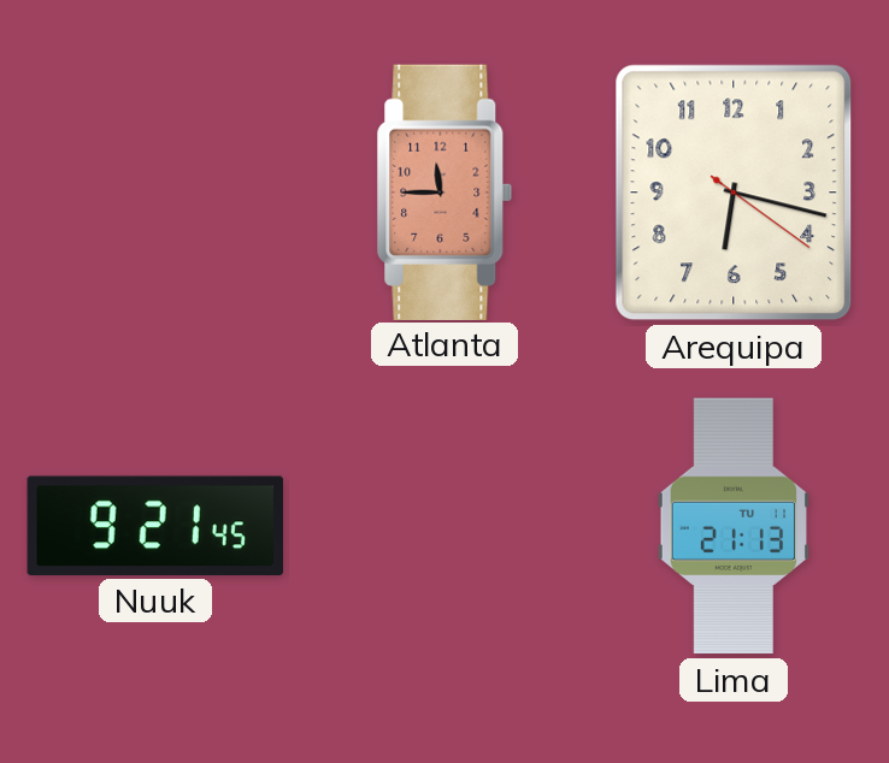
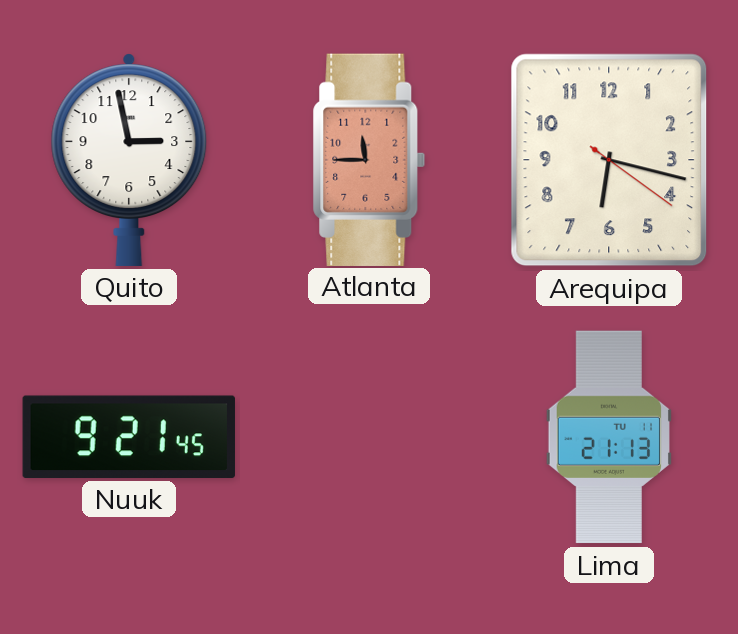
Quito: none -> 2:58 (129, 160)
